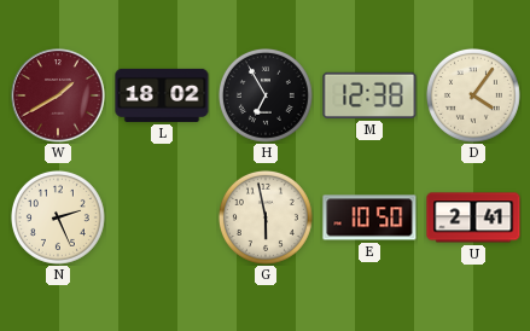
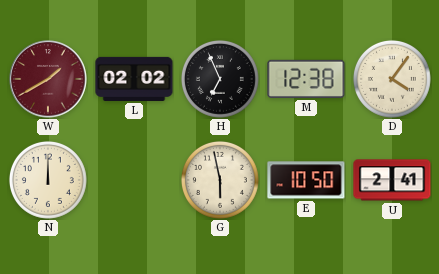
L: 18:02 -> 02:02 (134, 79)
H: 6:55 -> 6:56 (220, 79)
N: 2:26 -> 12:00 (48, 180)
